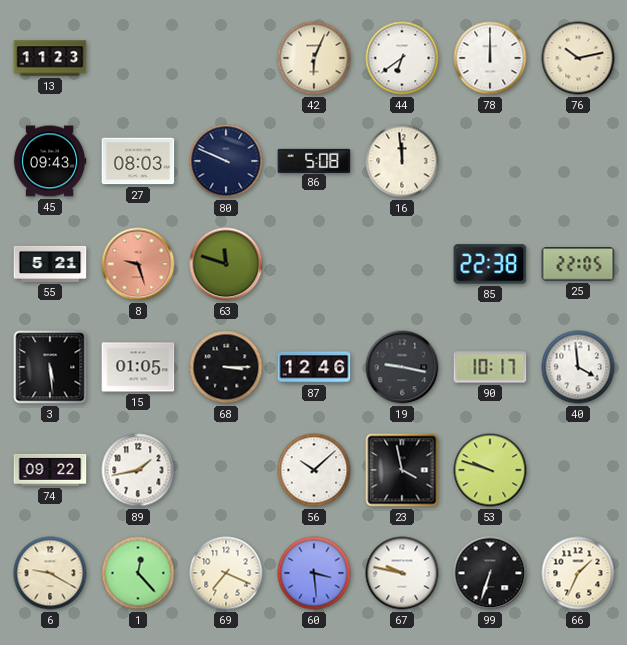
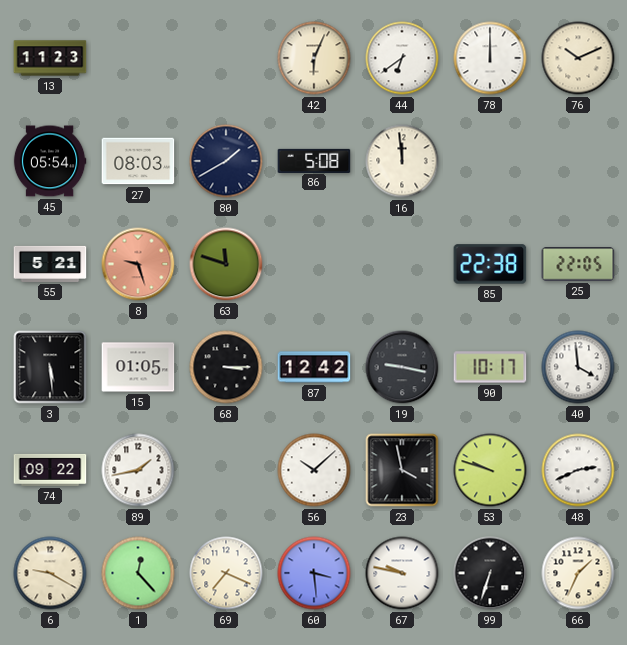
76: 10:13 -> 10:11 (578, 58)
45: 09:43 -> 05:54 (50, 161)
80: 9:49 -> 1:40 (226, 161)
87: 12:46 -> 12:42 (314, 367)
48: none -> 2:41 (578, 470)
